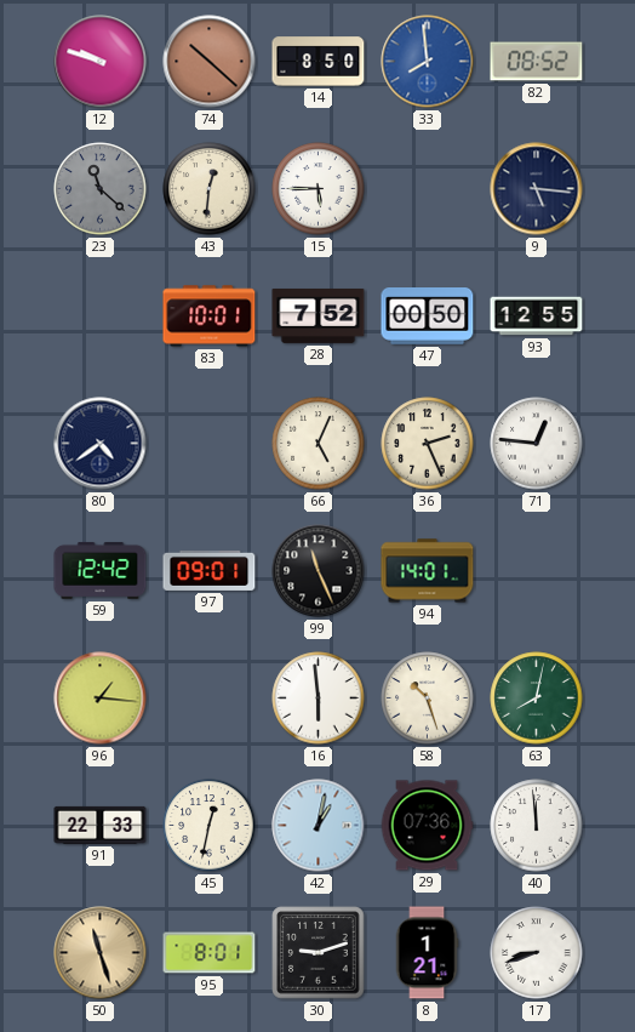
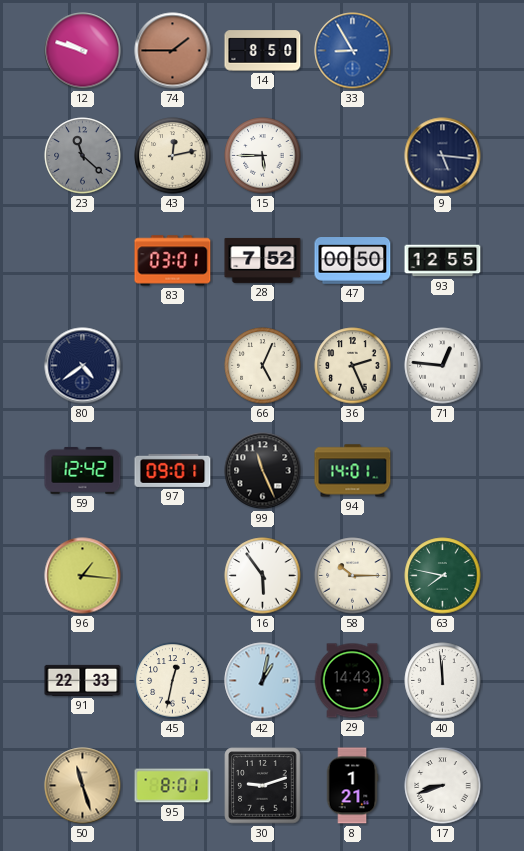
74: 10:22 -> 1:45 (173, 51)
33: 7:59 -> 8:55 (353, 51)
82: 08:52 -> none (537, 62)
43: 12:31 -> 12:13 (173, 156)
83: 10:01 -> 03:01 (173, 261)
16: 5:59 -> 5:54 (263, 576)
58: 10:27 -> 10:15 (353, 576)
63: 8:02 -> 7:47 (443, 576)
29: 07:36 -> 14:43 (352, 681)
